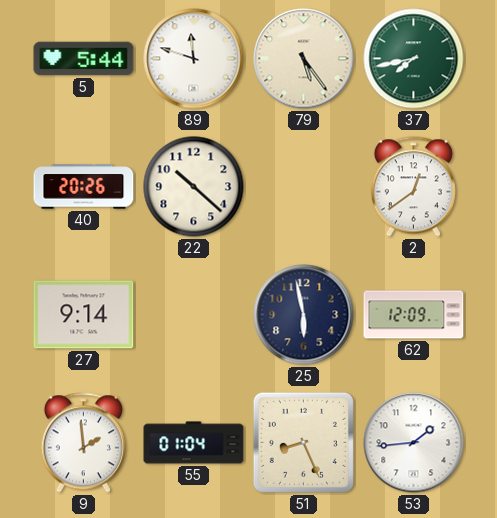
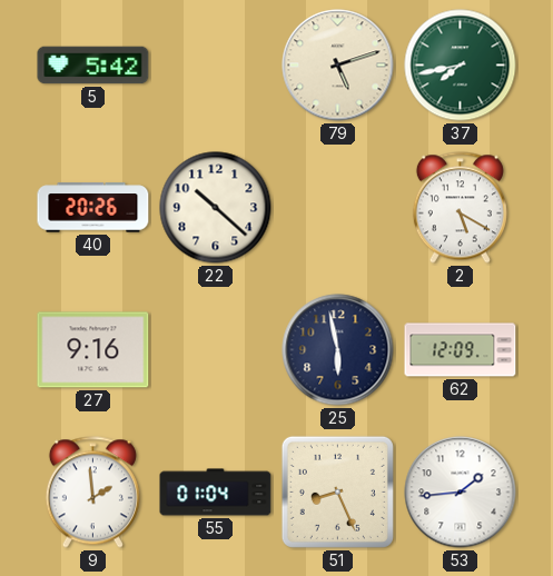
5: 5:44 -> 5:42 (93, 66)
89: 11:48 -> none (194, 59)
79: 5:24 -> 5:12 (338, 66)
2: 12:39 -> 5:20 (460, 208)
27: 9:14 -> 9:16 (93, 350)
